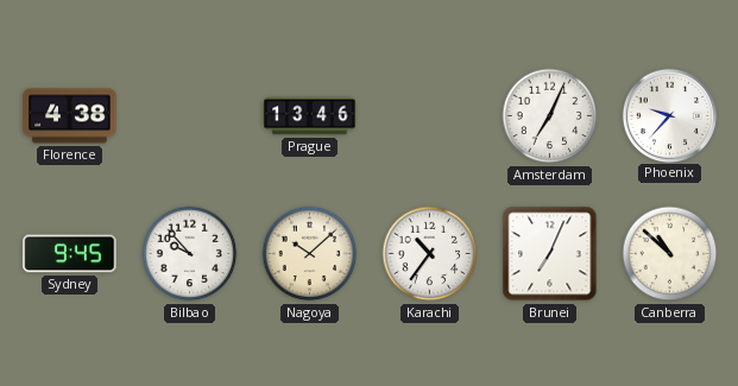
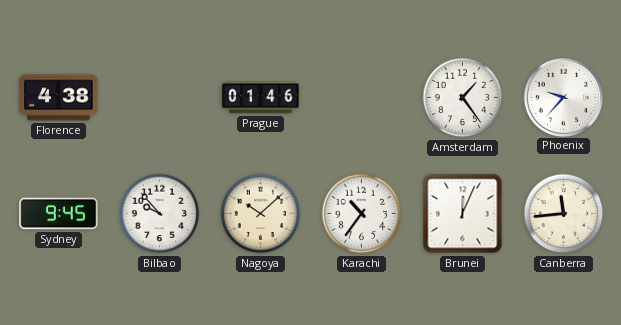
Prague: 13:46 -> 01:46 (261, 98)
Amsterdam: 7:04 -> 1:24 (463, 98)
Brunei: 7:04 -> 12:04 (463, 214)
Canberra: 10:52 -> 11:44 (564, 214)
